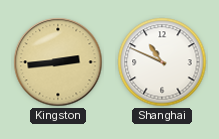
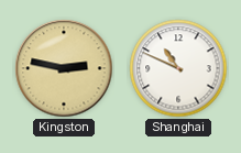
Kingston: 2:44 -> 2:47 (64, 68)
